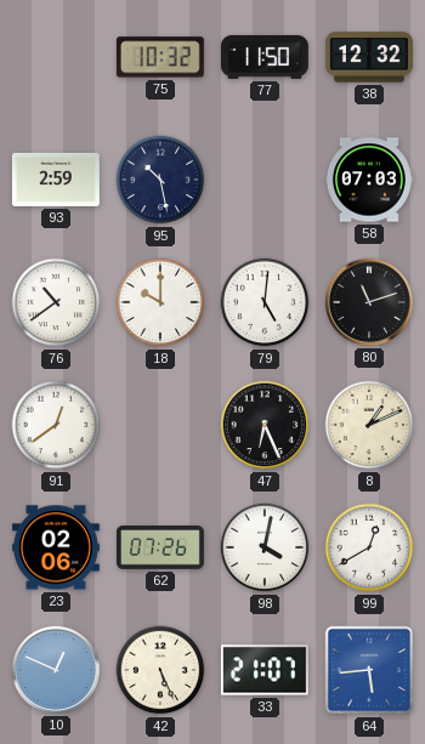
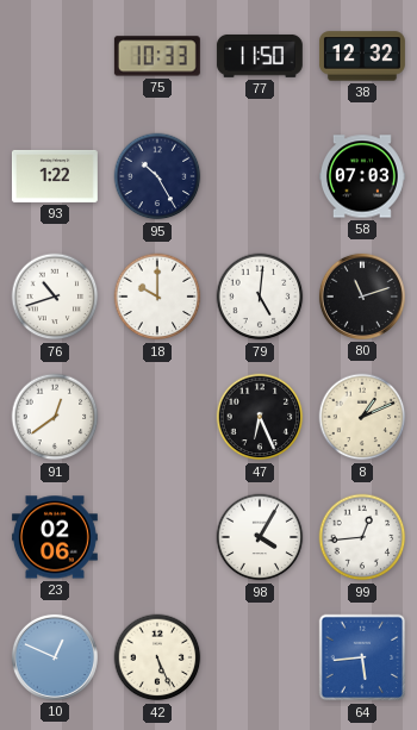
75: 10:32 -> 10:33 (157, 56)
93: 2:59 -> 1:22 (55, 176)
95: 10:28 -> 10:25 (157, 176)
76: 10:39 -> 10:42 (55, 297)
62: 07:26 -> none (160, 547)
98: 4:02 -> 4:05 (260, 537)
99: 12:40 -> 12:44 (362, 537)
33: 21:07 -> none (265, 670)
